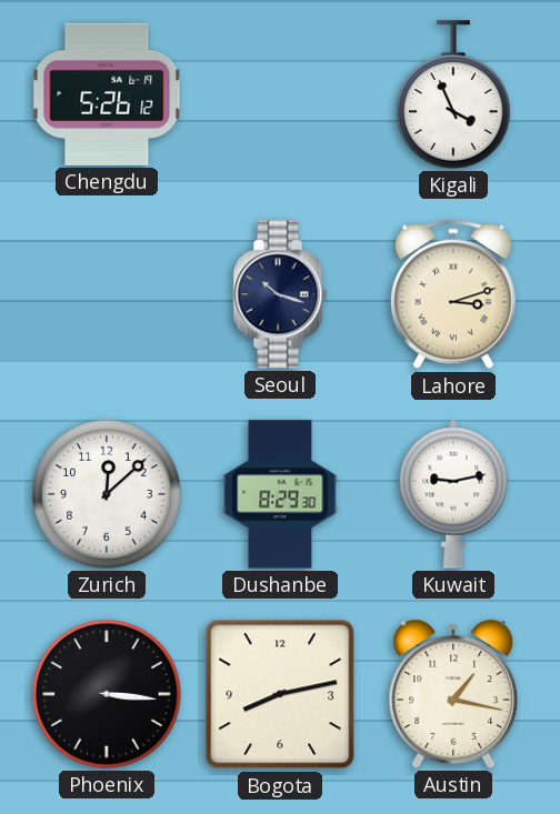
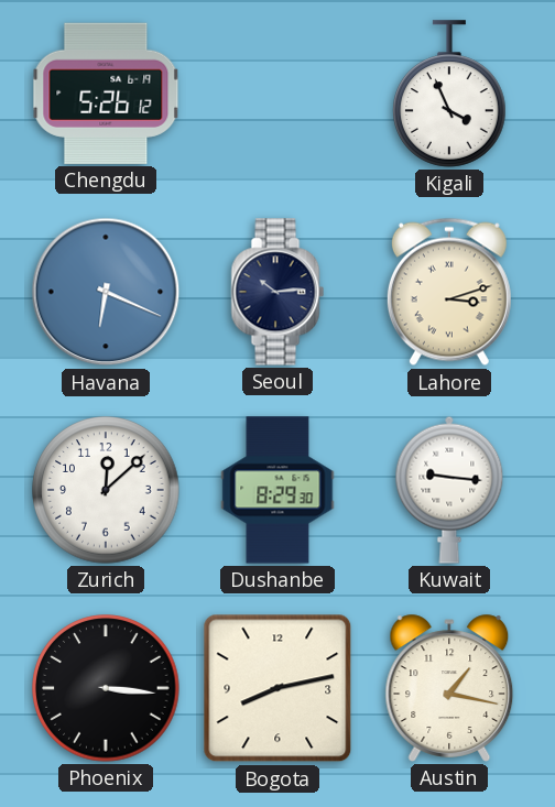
Havana: none -> 6:19 (106, 292)
Seoul: 10:18 -> 10:14 (277, 292)
Kuwait: 9:13 -> 9:16 (449, 490)
